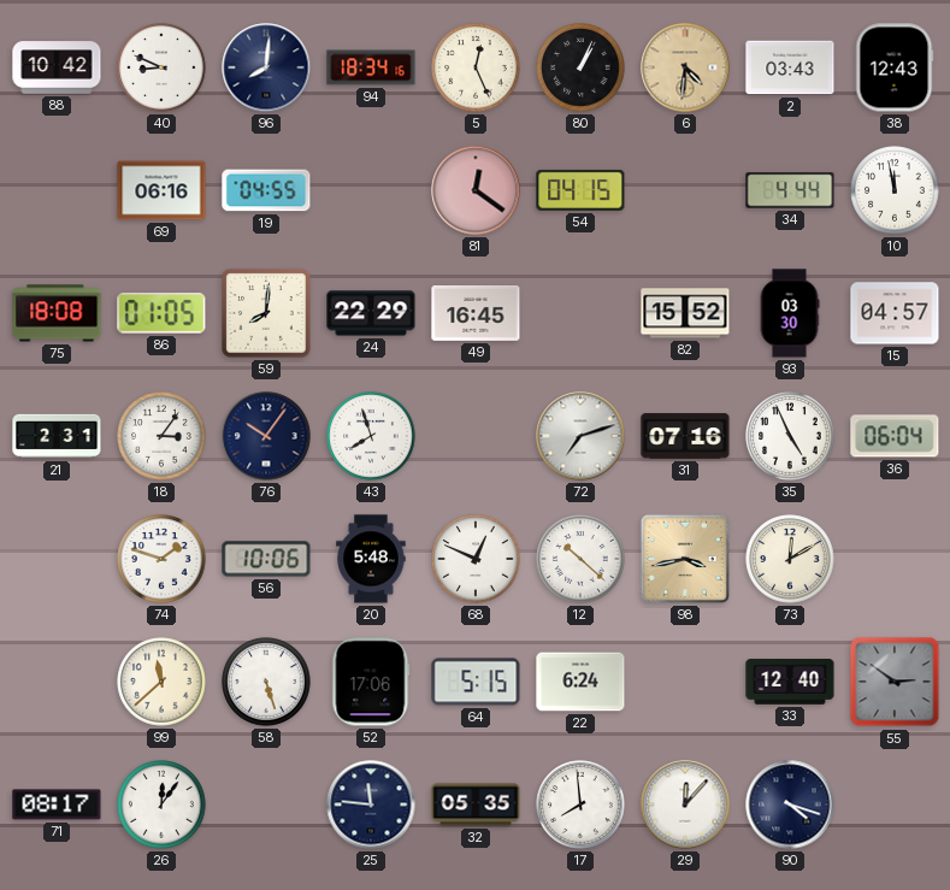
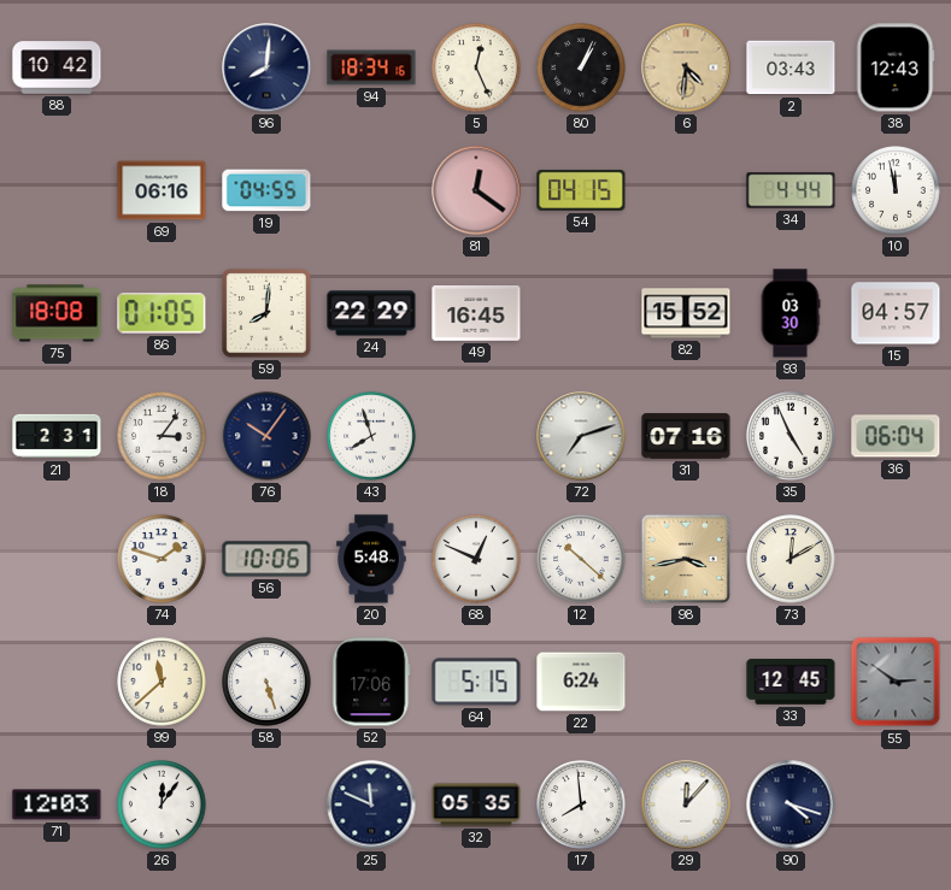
40: 8:49 -> none (161, 67)
33: 12:40 -> 12:45 (791, 682)
71: 08:17 -> 12:03 (57, 804)
25: 11:46 -> 11:49 (371, 804)
